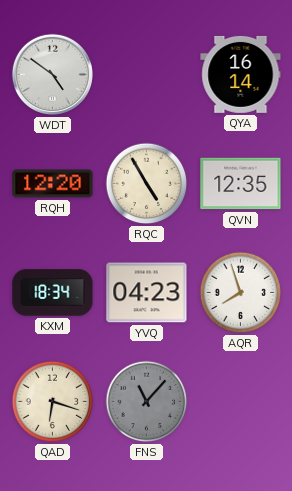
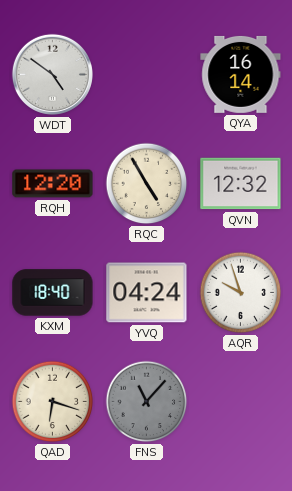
QVN: 12:35 -> 12:32 (241, 184)
KXM: 18:34 -> 18:40 (53, 293)
YVQ: 04:23 -> 04:24 (147, 293)
AQR: 7:57 -> 9:57 (241, 293)
